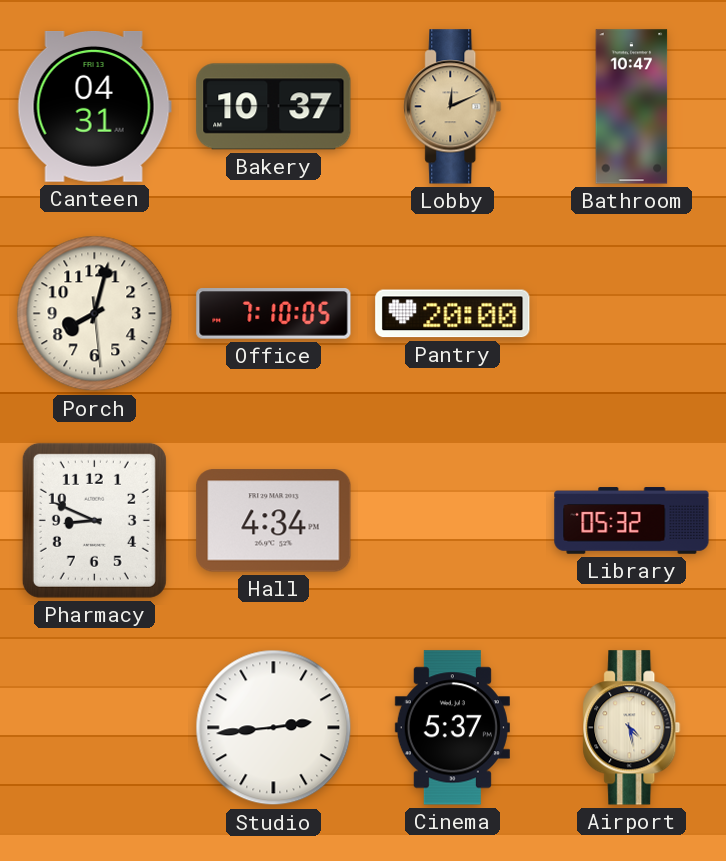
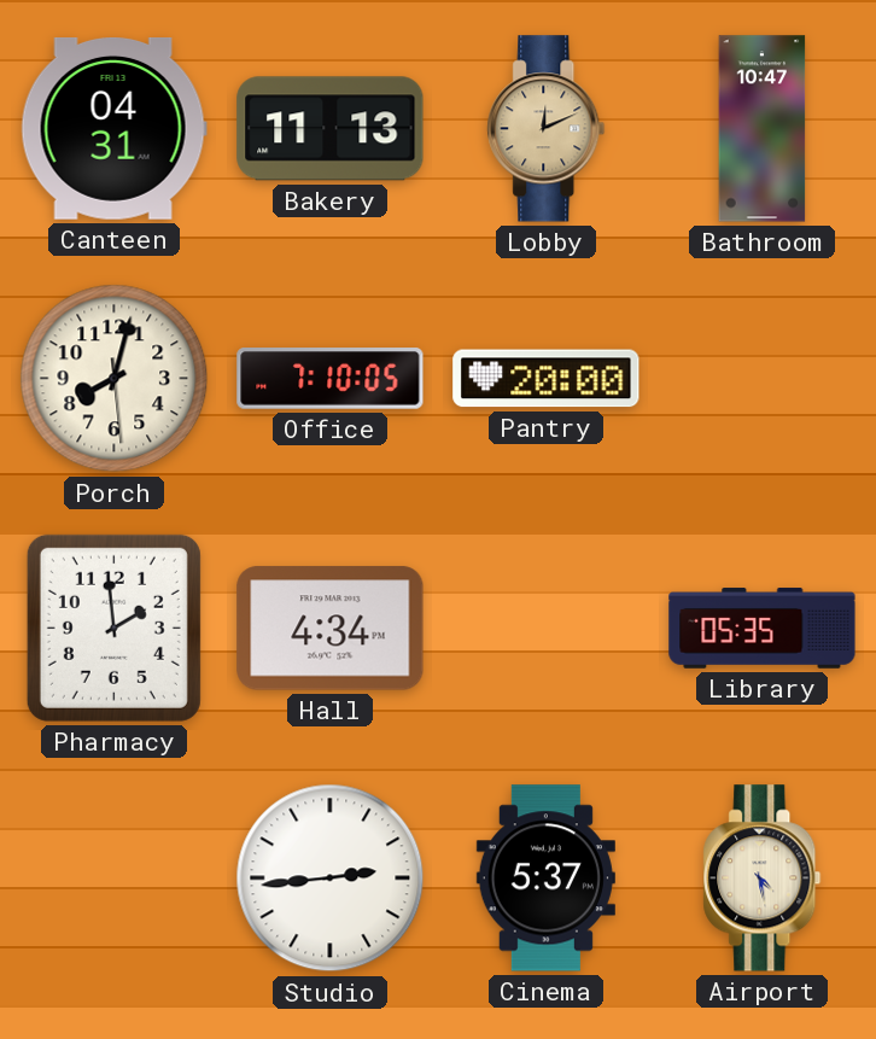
Bakery: 10:37 -> 11:13 (331, 129)
Pharmacy: 8:49 -> 1:59 (113, 628)
Library: 05:32 -> 05:35 (763, 629)
